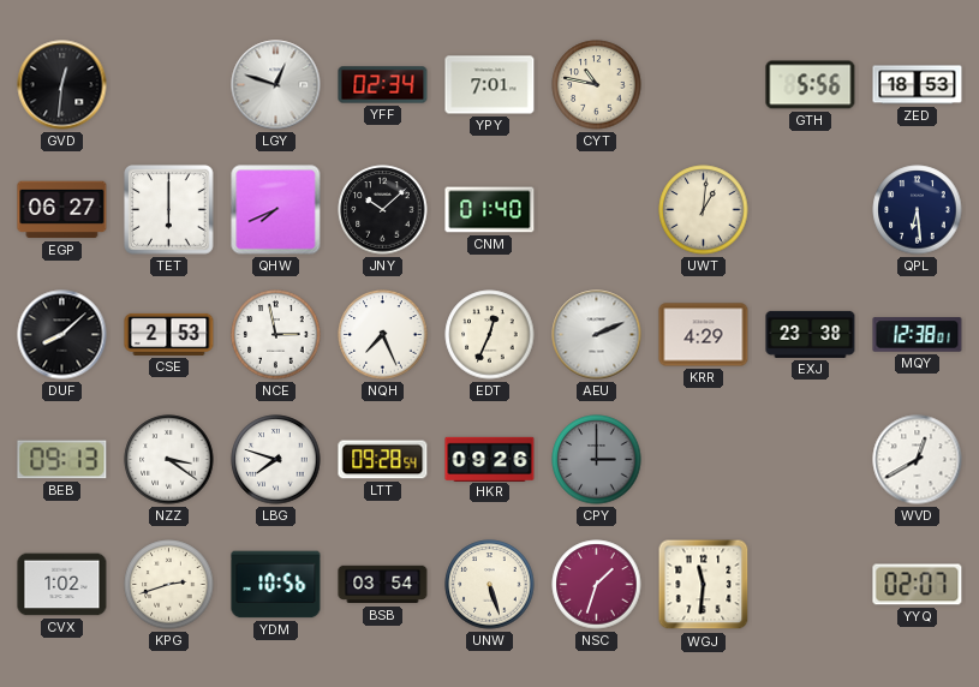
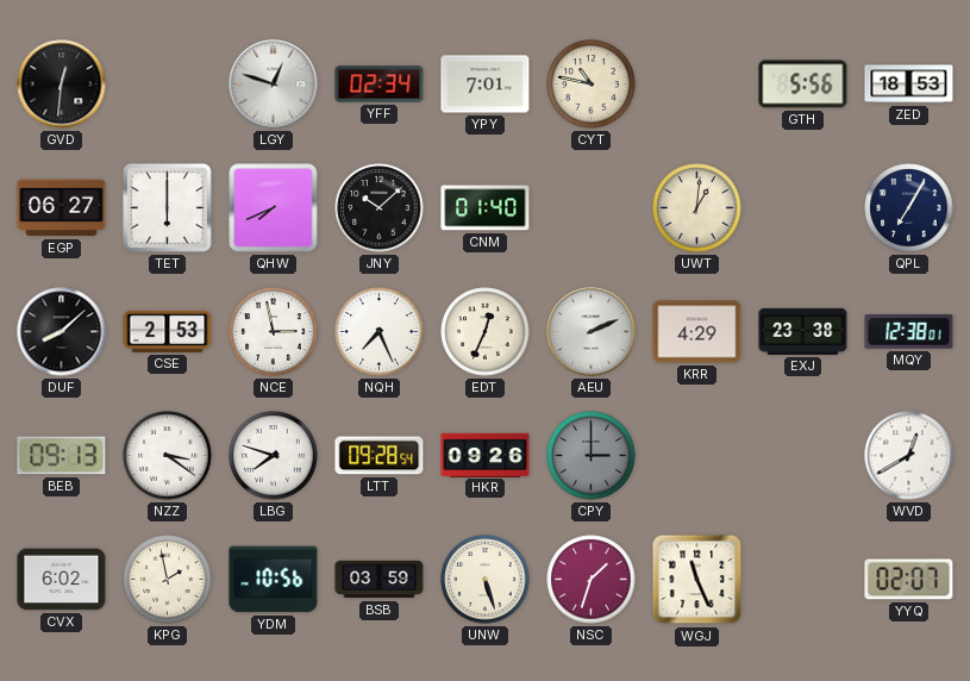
QPL: 6:29 -> 7:05 (909, 208)
CVX: 1:02 -> 6:02 (62, 580)
KPG: 2:42 -> 1:58 (168, 580)
BSB: 03:54 -> 03:59 (380, 580)
WGJ: 11:31 -> 11:26 (697, 580)
